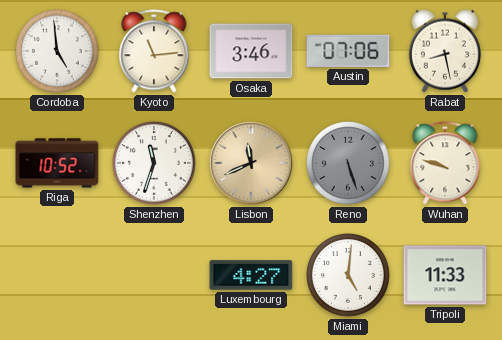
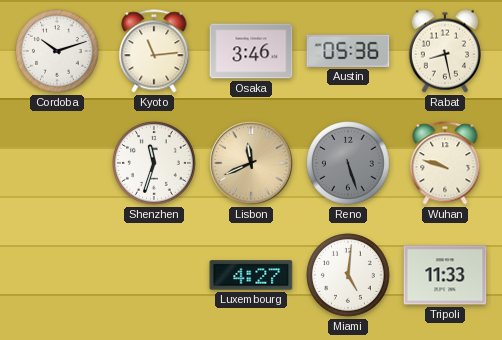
Cordoba: 4:59 -> 10:12 (58, 52)
Austin: 07:06 -> 05:36 (348, 51)
Riga: 10:52 -> none (57, 163)
